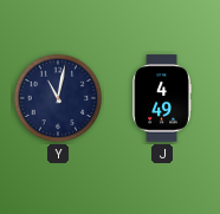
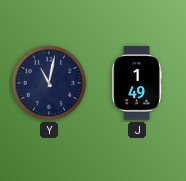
J: 4:49 -> 1:49 (137, 83)
